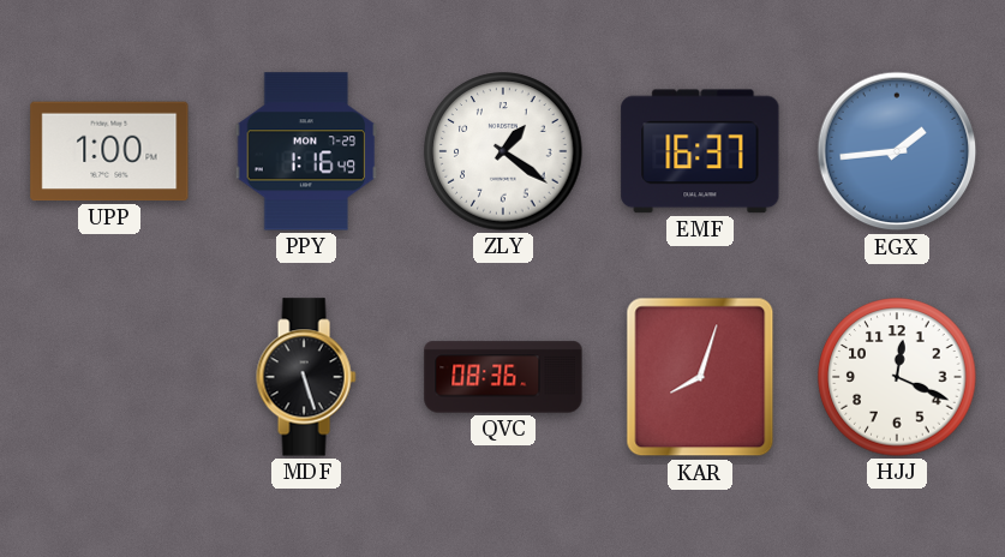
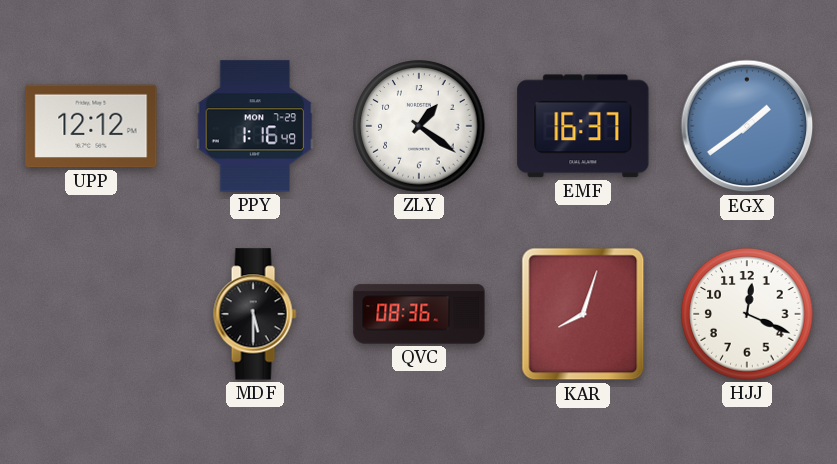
UPP: 1:00 -> 12:12 (91, 126)
EGX: 1:44 -> 1:39 (747, 126)
MDF: 5:27 -> 5:30 (255, 314)
